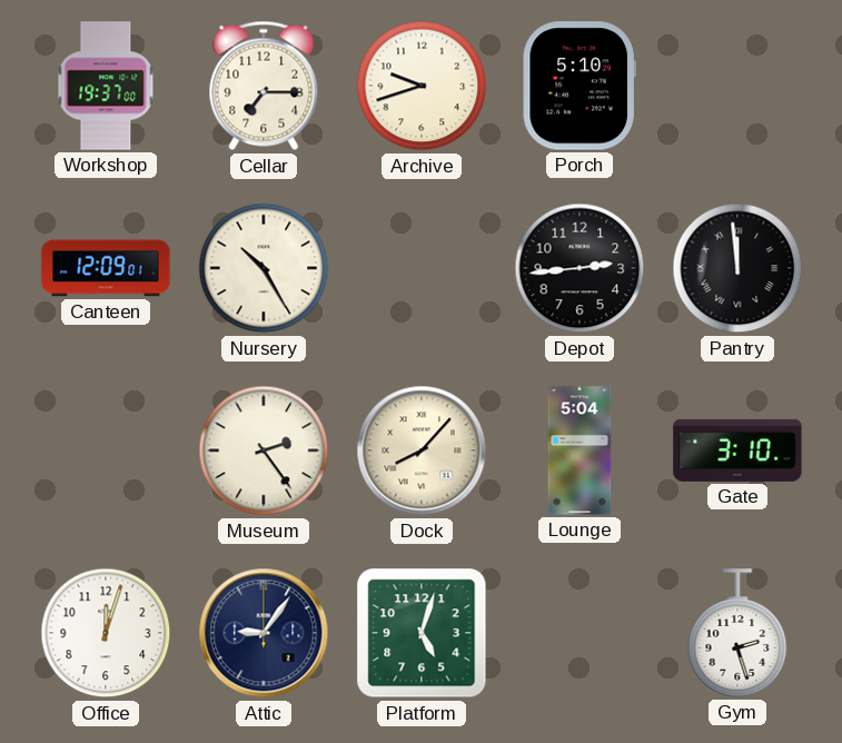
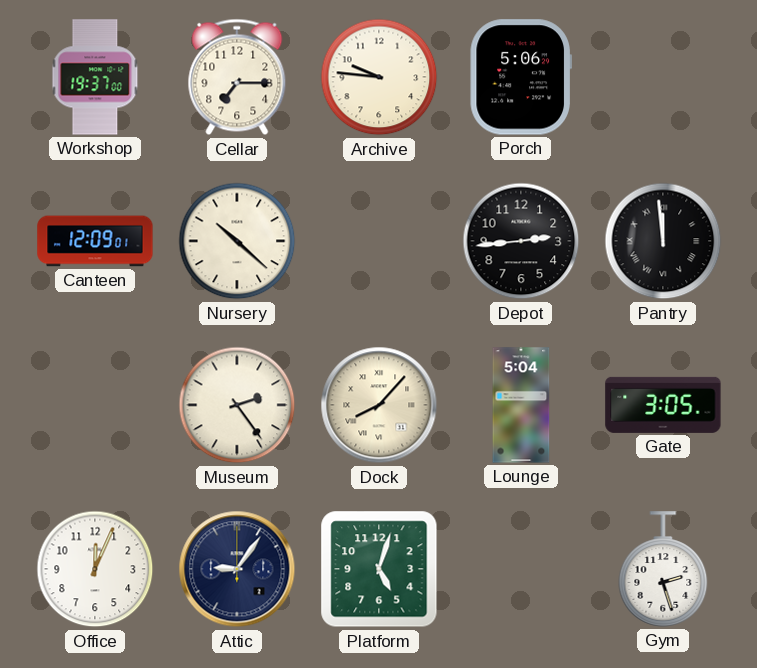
Archive: 9:42 -> 9:46 (379, 77)
Porch: 5:10 -> 5:06 (521, 77)
Nursery: 10:25 -> 10:22 (237, 241)
Gate: 3:10 -> 3:05 (663, 405)
Office: 12:03 -> 12:04 (95, 569)
